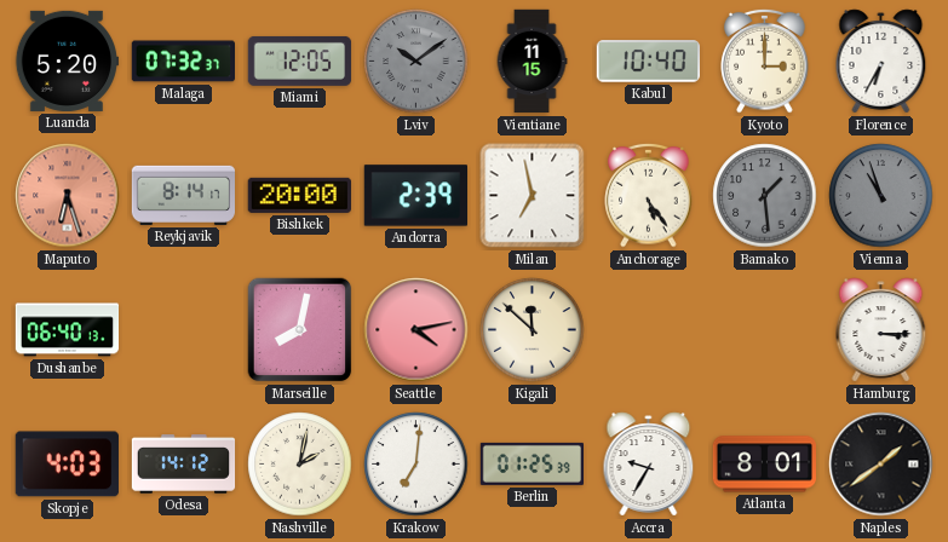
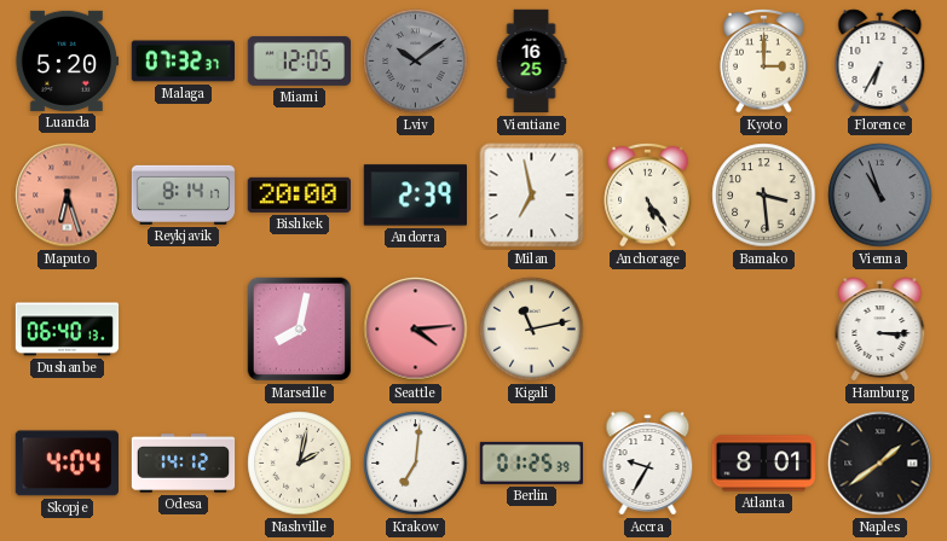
Vientiane: 11:15 -> 16:25 (531, 62)
Kabul: 10:40 -> none (648, 62)
Bamako: 1:29 -> 3:29 (764, 196)
Bamako dial: grey -> cream (764, 196)
Seattle: 4:13 -> 4:14 (416, 330)
Kigali: 11:52 -> 11:13 (532, 330)
Skopje: 4:03 -> 4:04 (67, 464)
